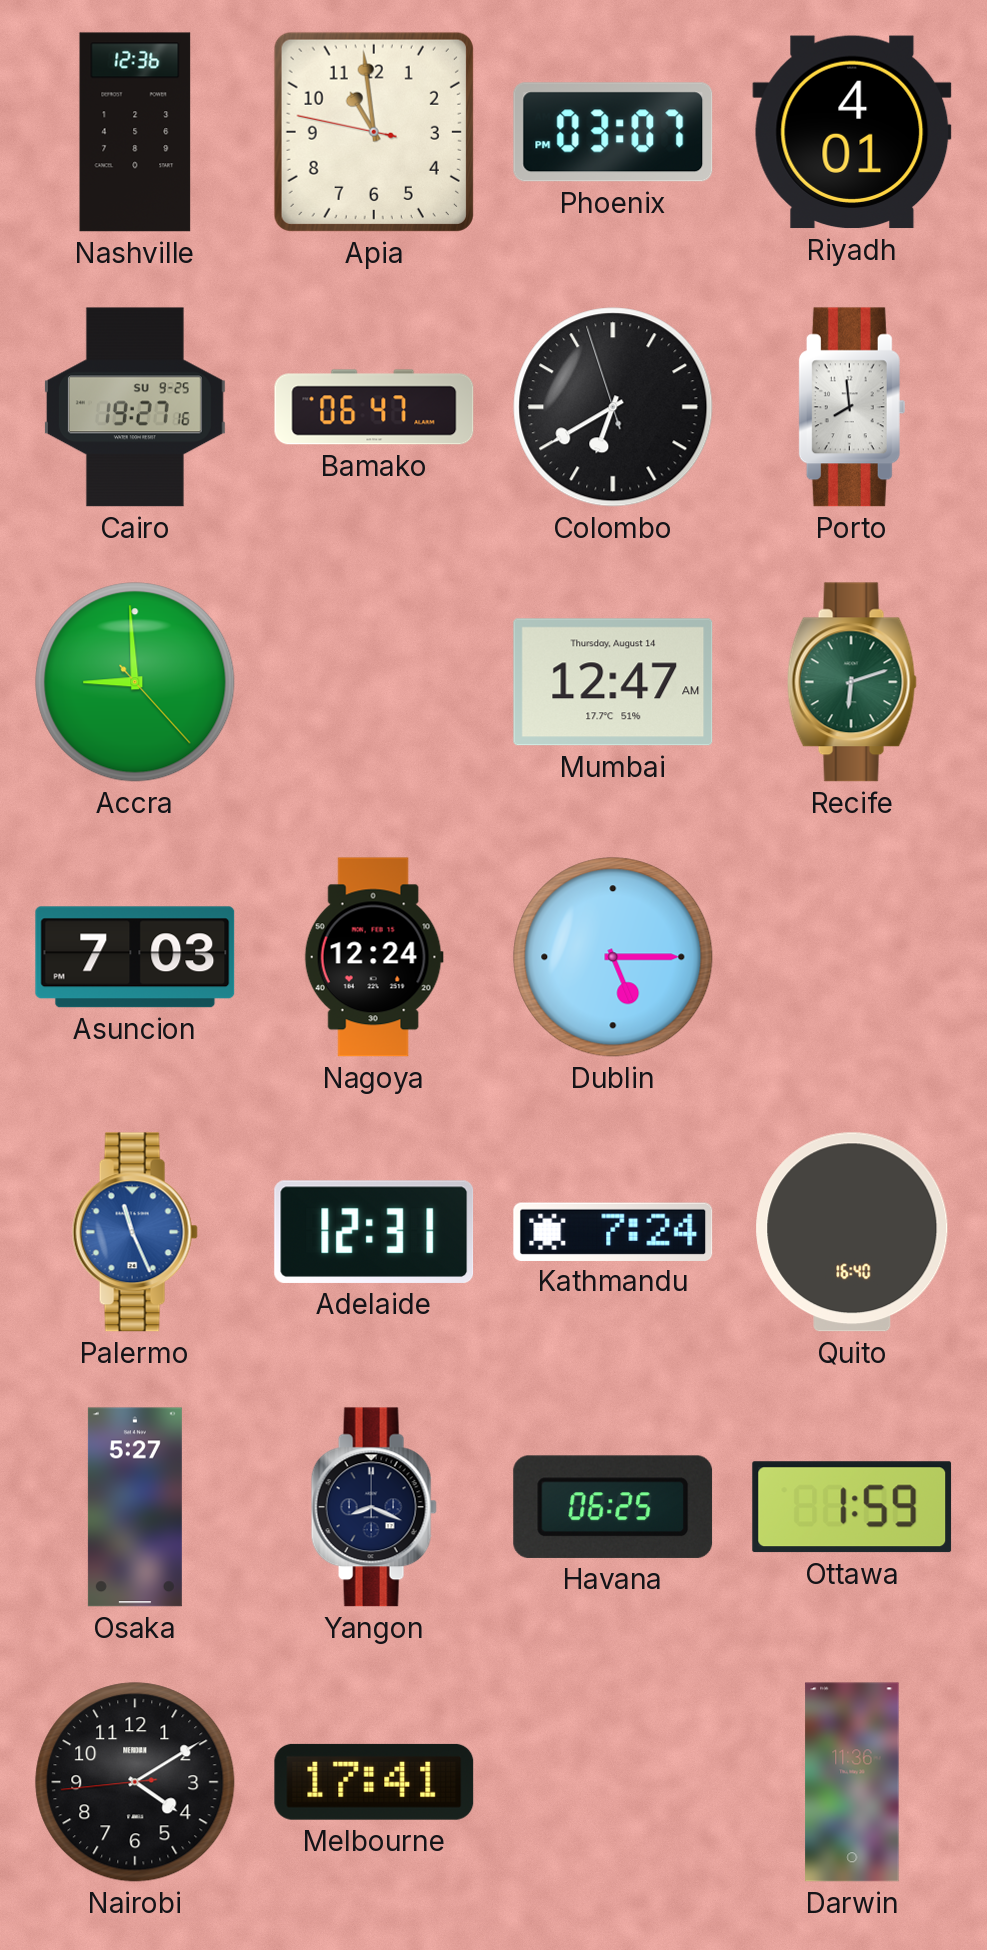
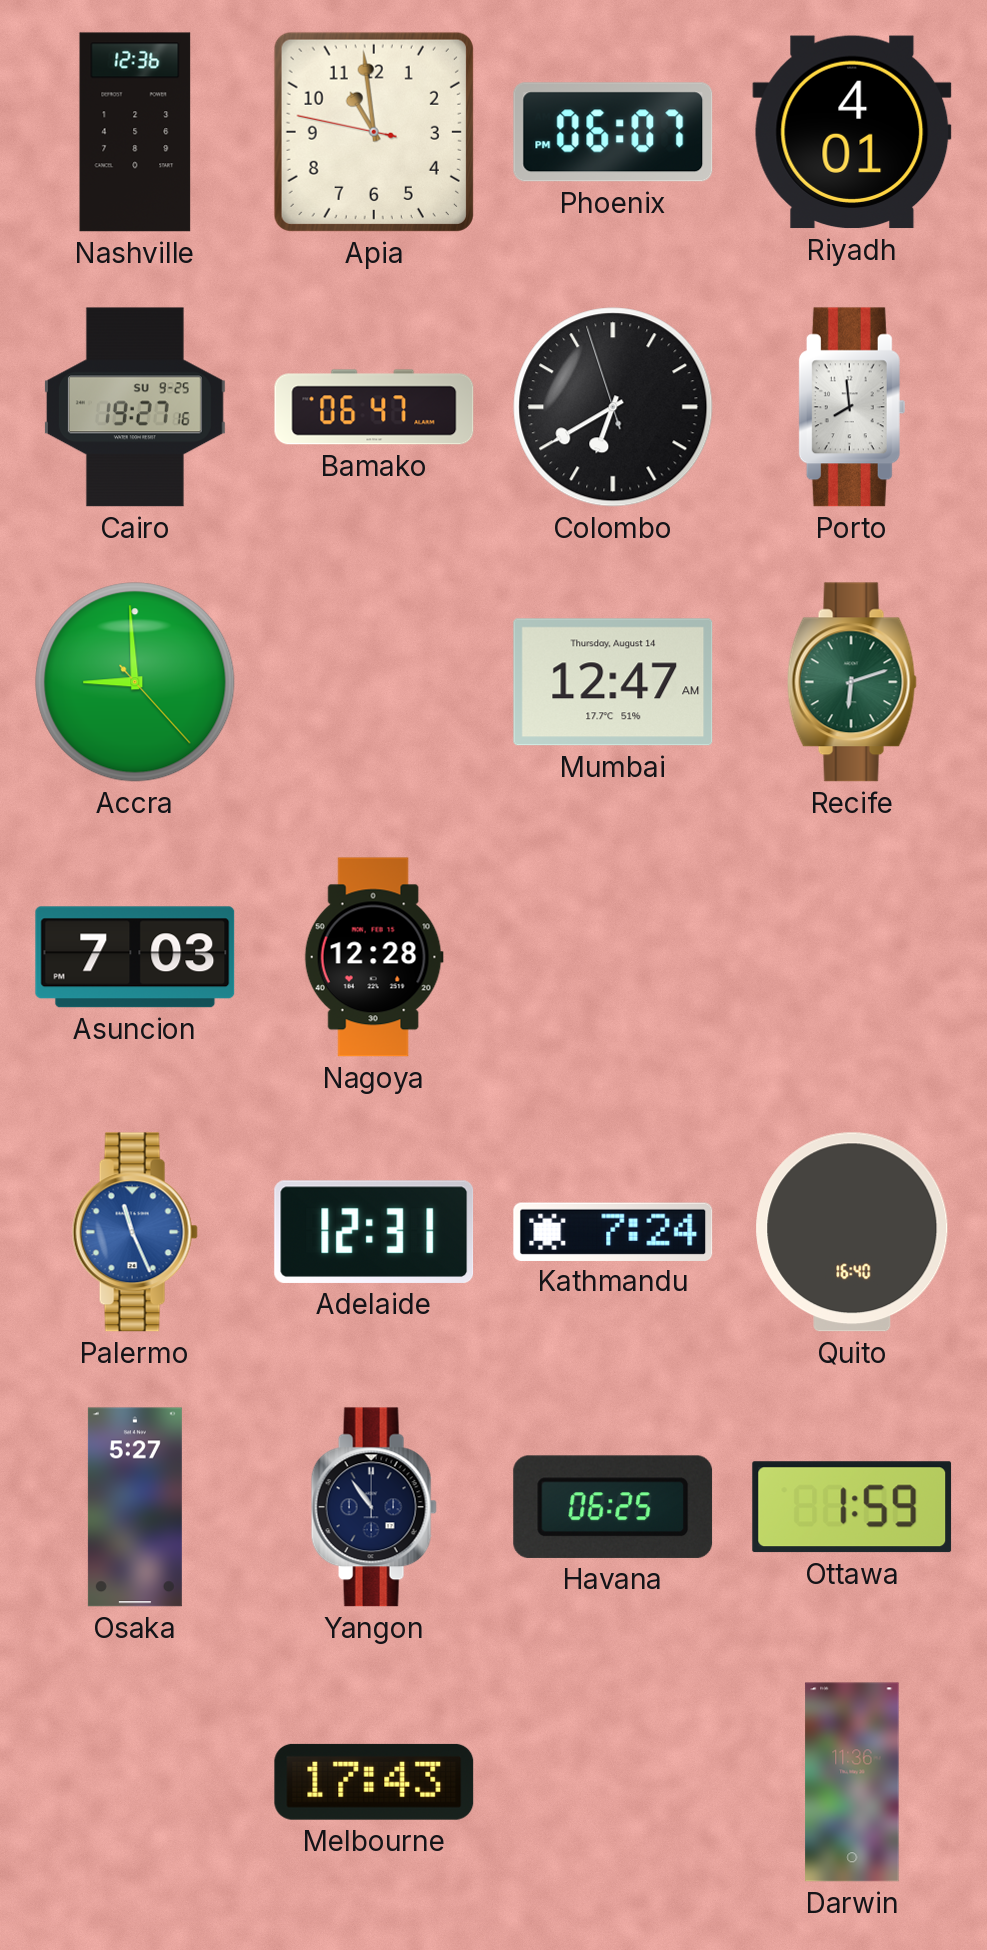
Phoenix: 03:07 -> 06:07 (613, 132)
Nagoya: 12:24 -> 12:28 (374, 957)
Dublin: 5:15 -> none (613, 957)
Yangon: 8:19 -> 10:54 (374, 1507)
Nairobi: 4:09 -> none (135, 1782)
Melbourne: 17:41 -> 17:43 (374, 1782)
